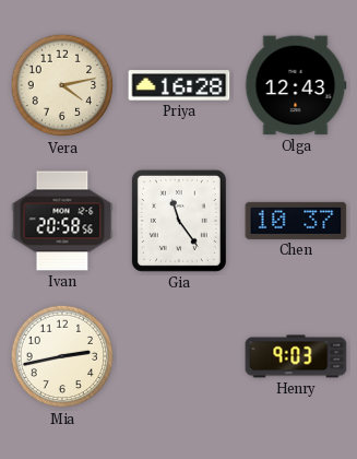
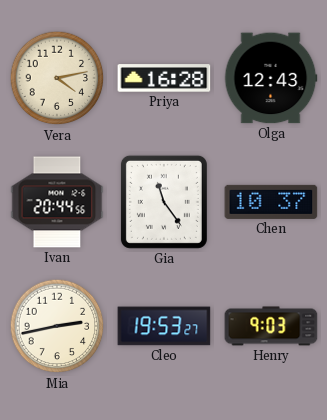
Ivan: 20:58 -> 20:44 (57, 202)
Cleo: none -> 19:53 (164, 326)
